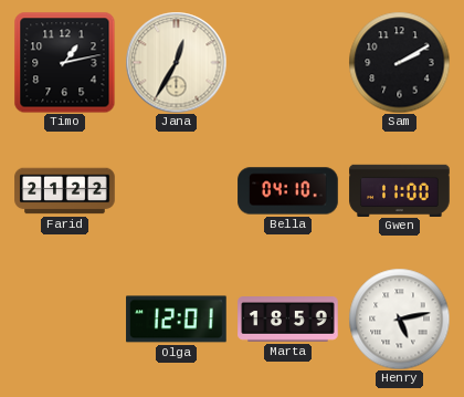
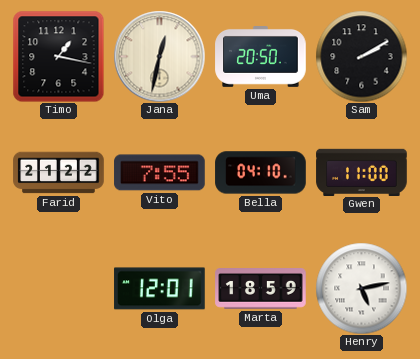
Timo: 1:13 -> 1:17 (58, 56)
Jana: 12:35 -> 12:32 (159, 56)
Uma: none -> 20:50 (261, 57)
Vito: none -> 7:55 (160, 173)
